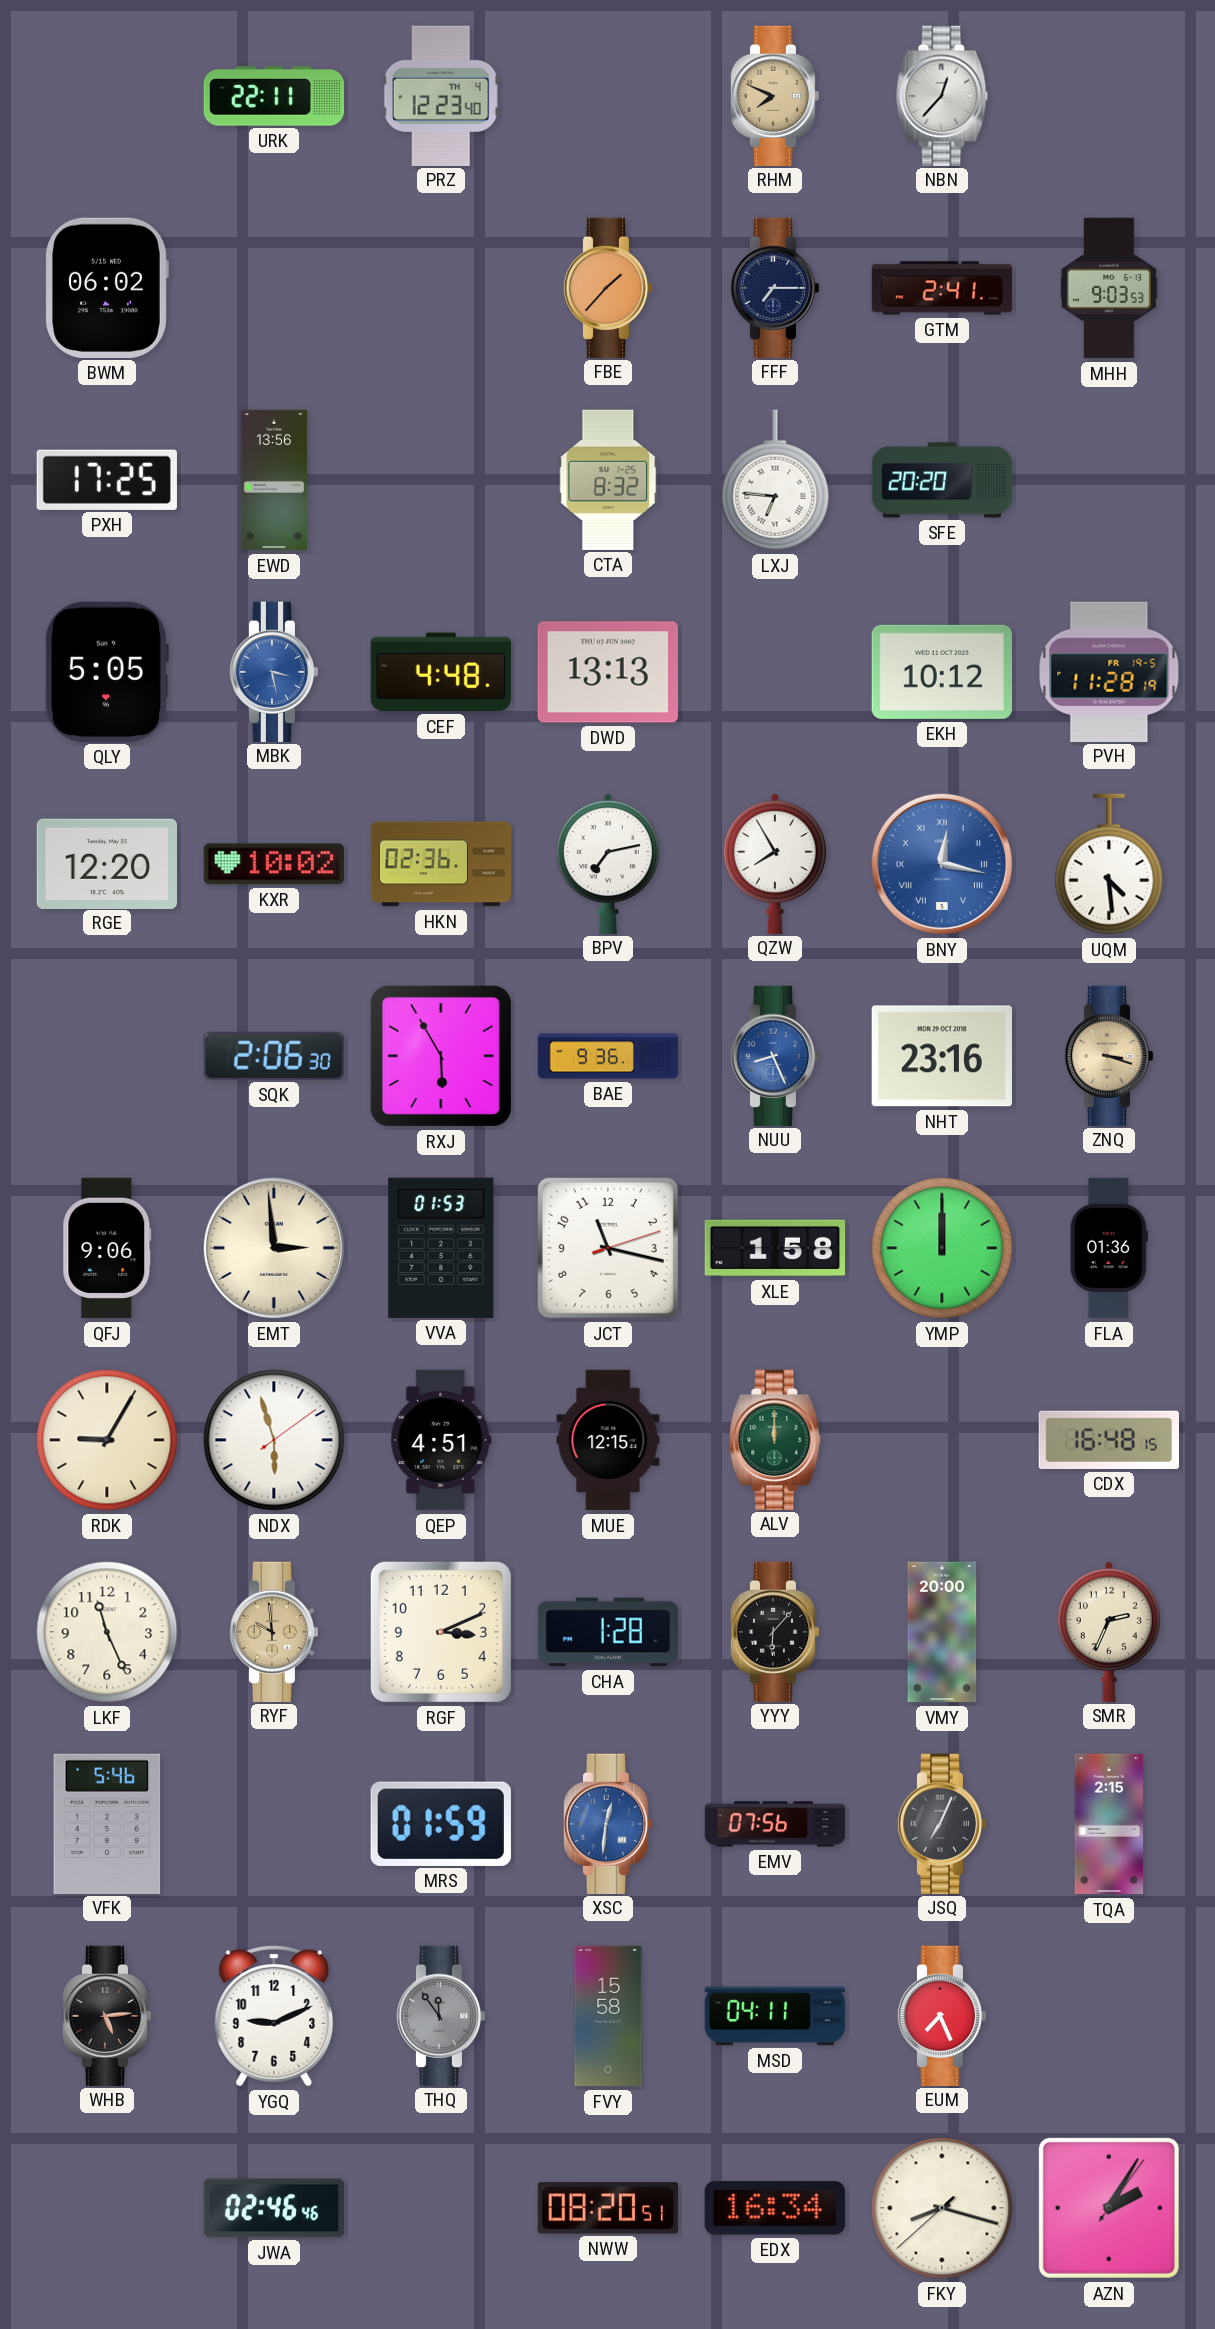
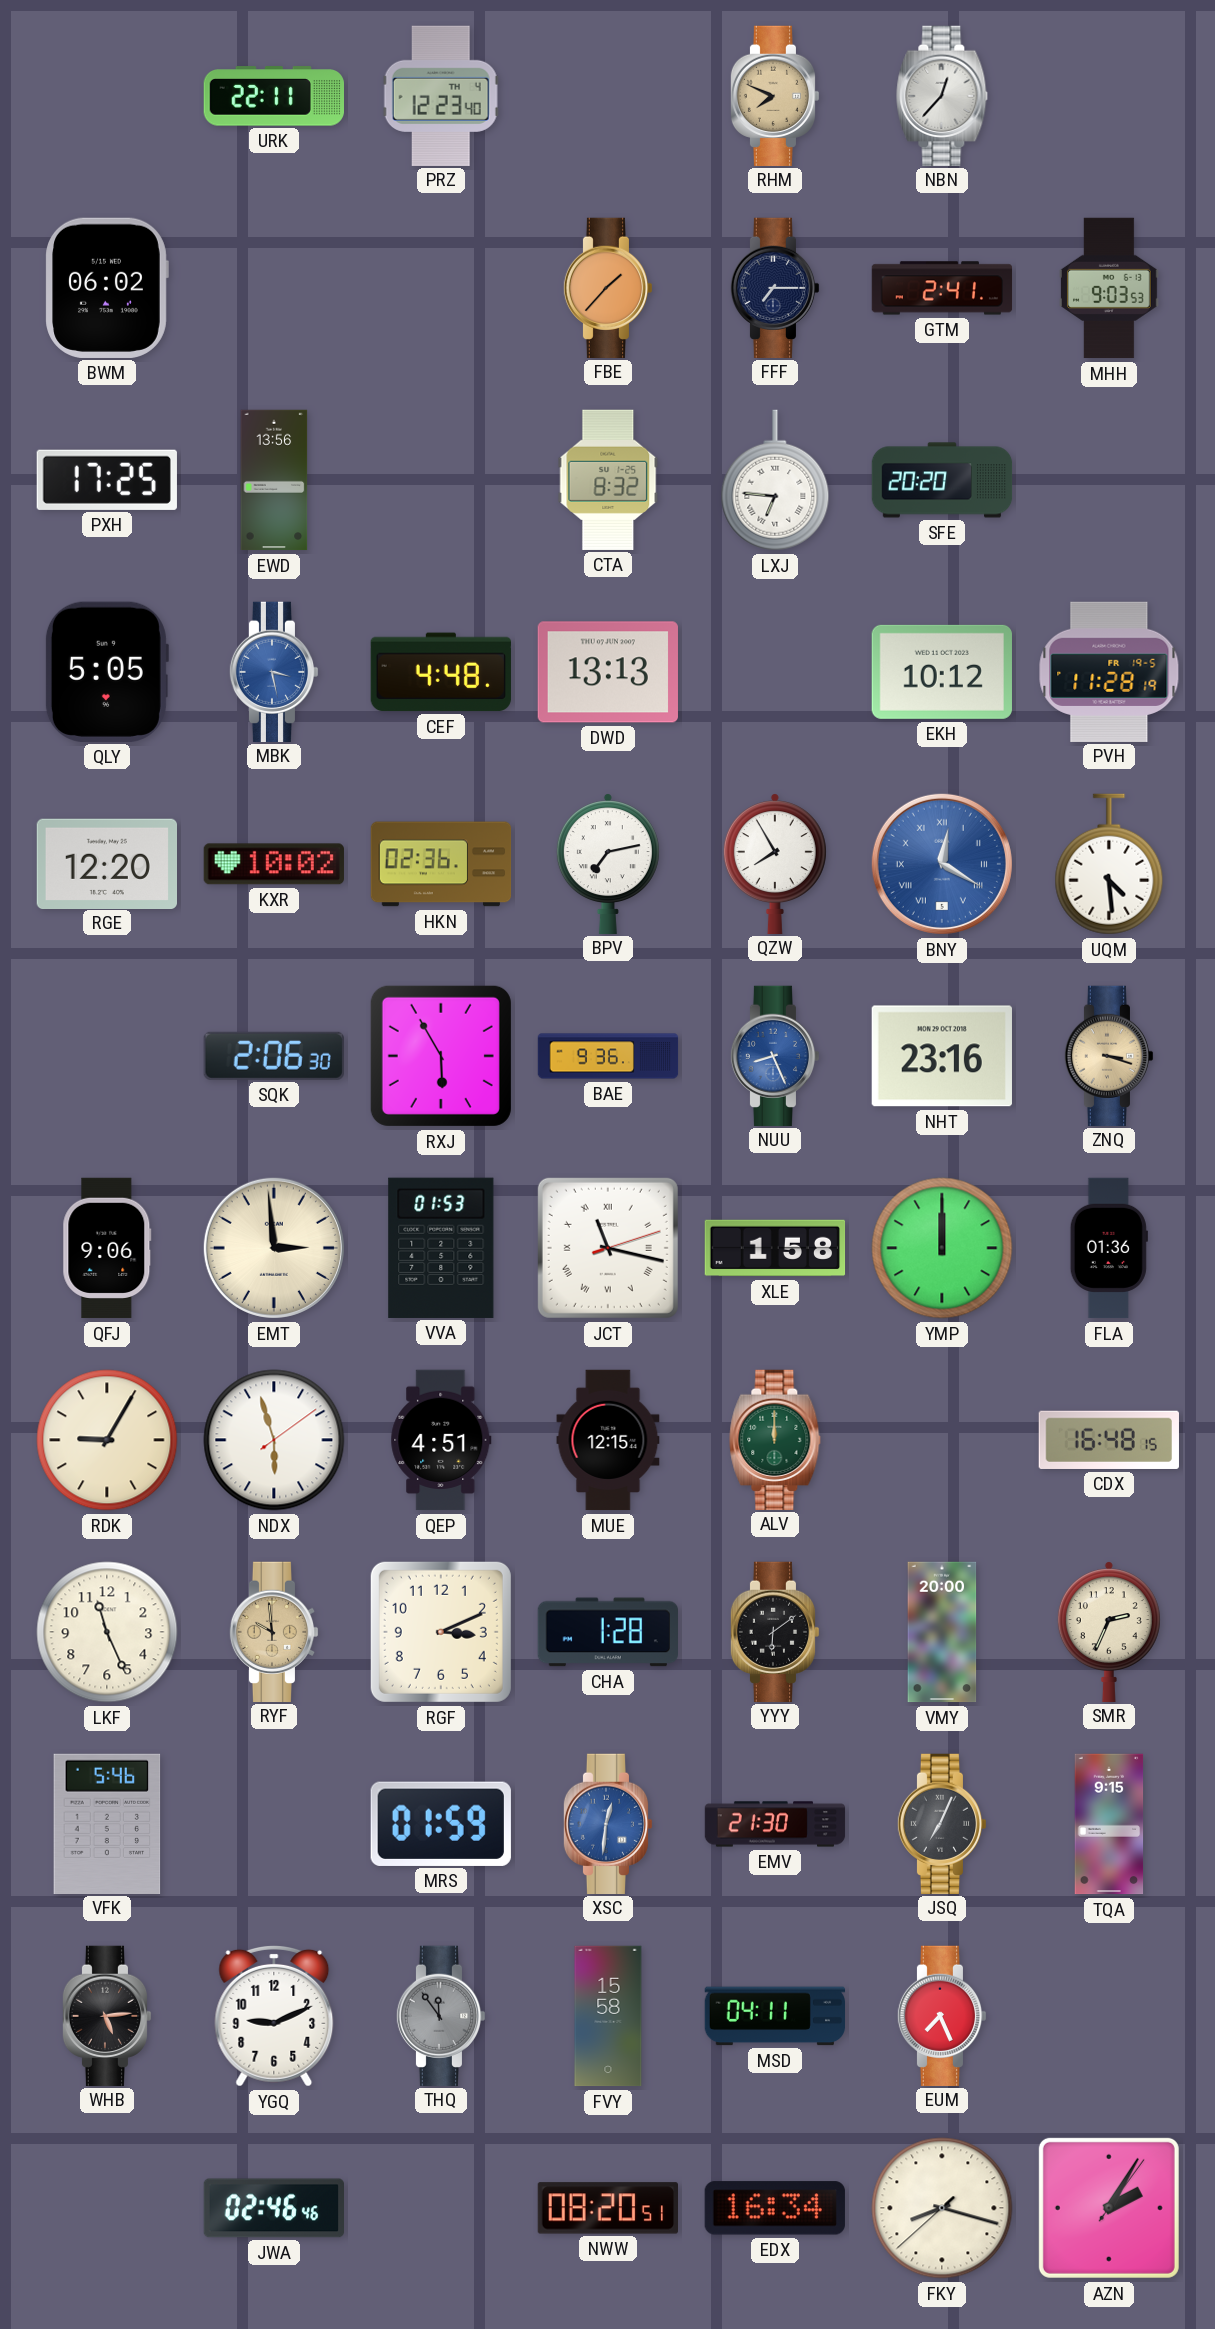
BNY: 12:17 -> 12:20 (942, 864)
JCT numerals: Arabic -> Roman (608, 1248)
YYY: 6:07 -> 6:09 (775, 1631)
EMV: 07:56 -> 21:30 (775, 1824)
TQA: 2:15 -> 9:15 (1109, 1824)
